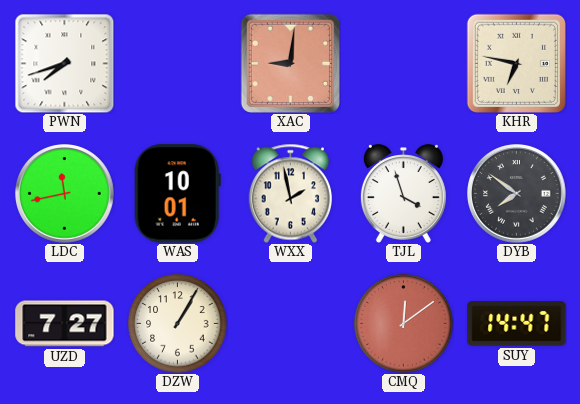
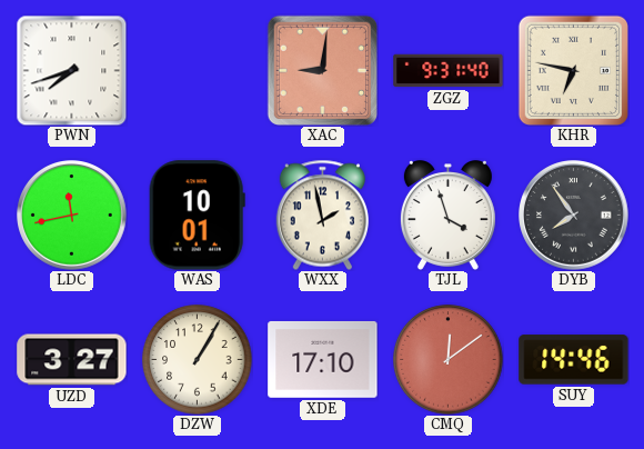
ZGZ: none -> 9:31 (449, 71)
DYB: 7:51 -> 7:54 (574, 216)
UZD: 7:27 -> 3:27 (72, 360)
XDE: none -> 17:10 (323, 360)
SUY: 14:47 -> 14:46 (574, 360)
